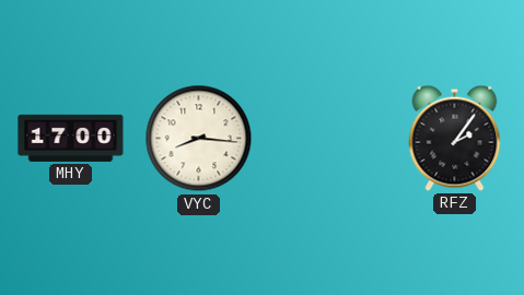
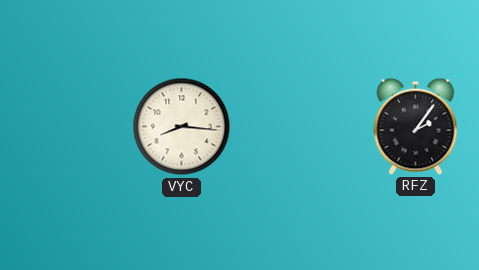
MHY: 17:00 -> none (71, 138)
